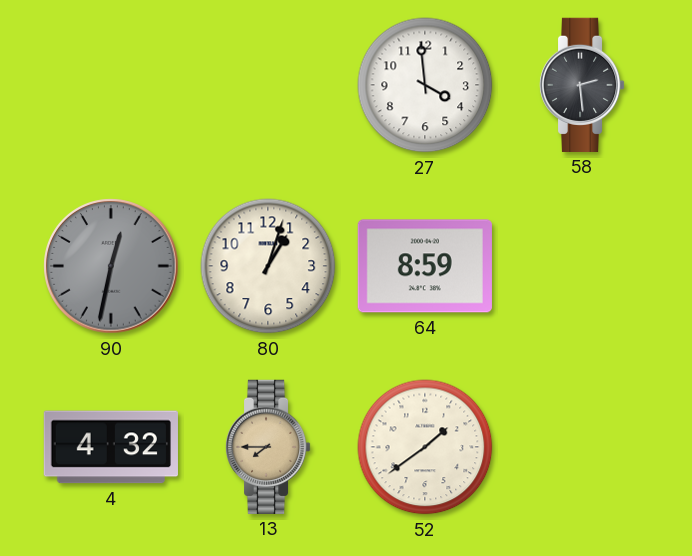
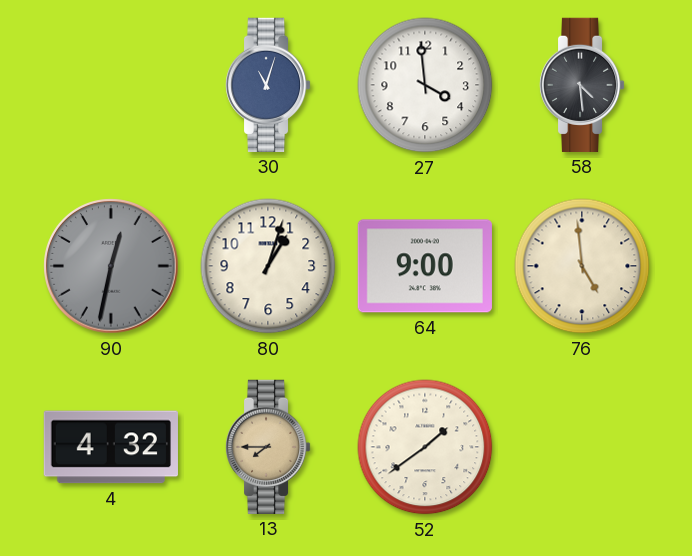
30: none -> 11:03 (268, 85)
58: 2:29 -> 4:29 (582, 85)
64: 8:59 -> 9:00 (425, 266)
76: none -> 4:59 (582, 266)
